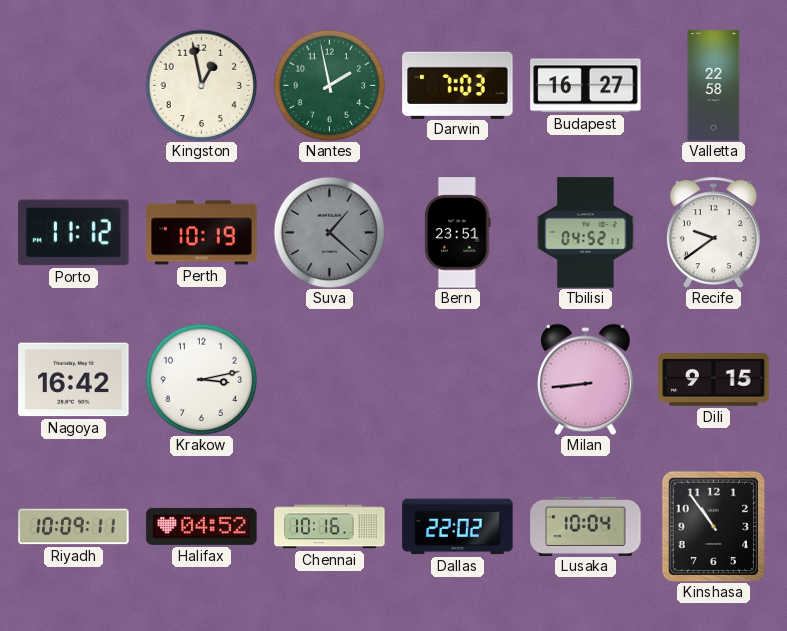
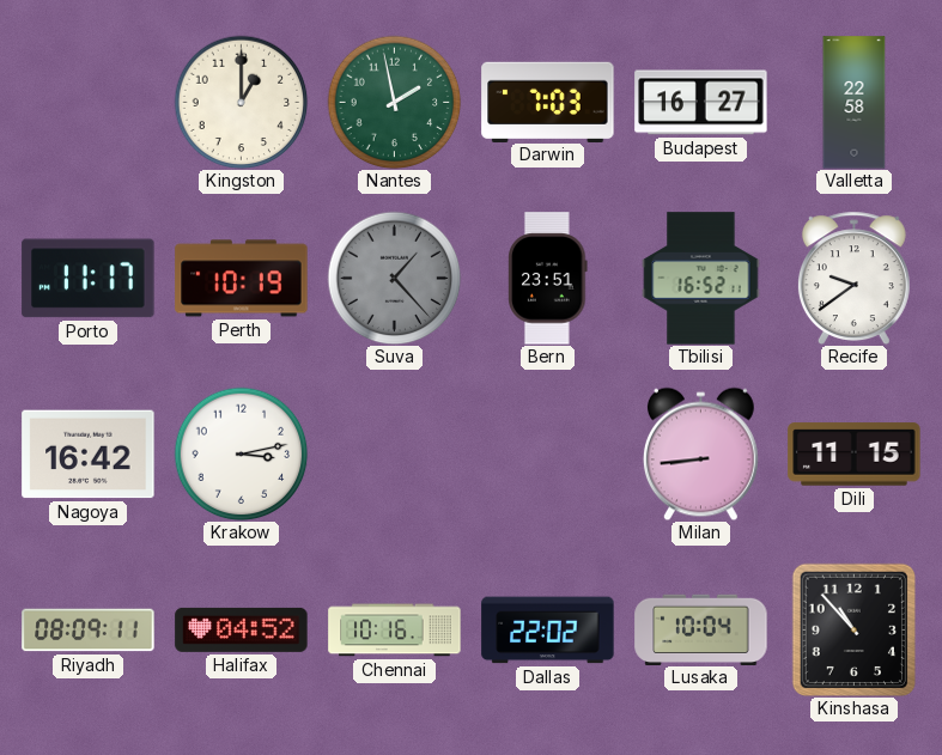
Kingston: 12:58 -> 1:00 (241, 102)
Porto: 11:12 -> 11:17 (89, 279)
Suva: 1:22 -> 1:23 (394, 278)
Tbilisi: 04:52 -> 16:52 (701, 279)
Dili: 9:15 -> 11:15 (855, 455)
Riyadh: 10:09 -> 08:09 (89, 631)
Kinshasa: 10:54 -> 10:53 (853, 629)
